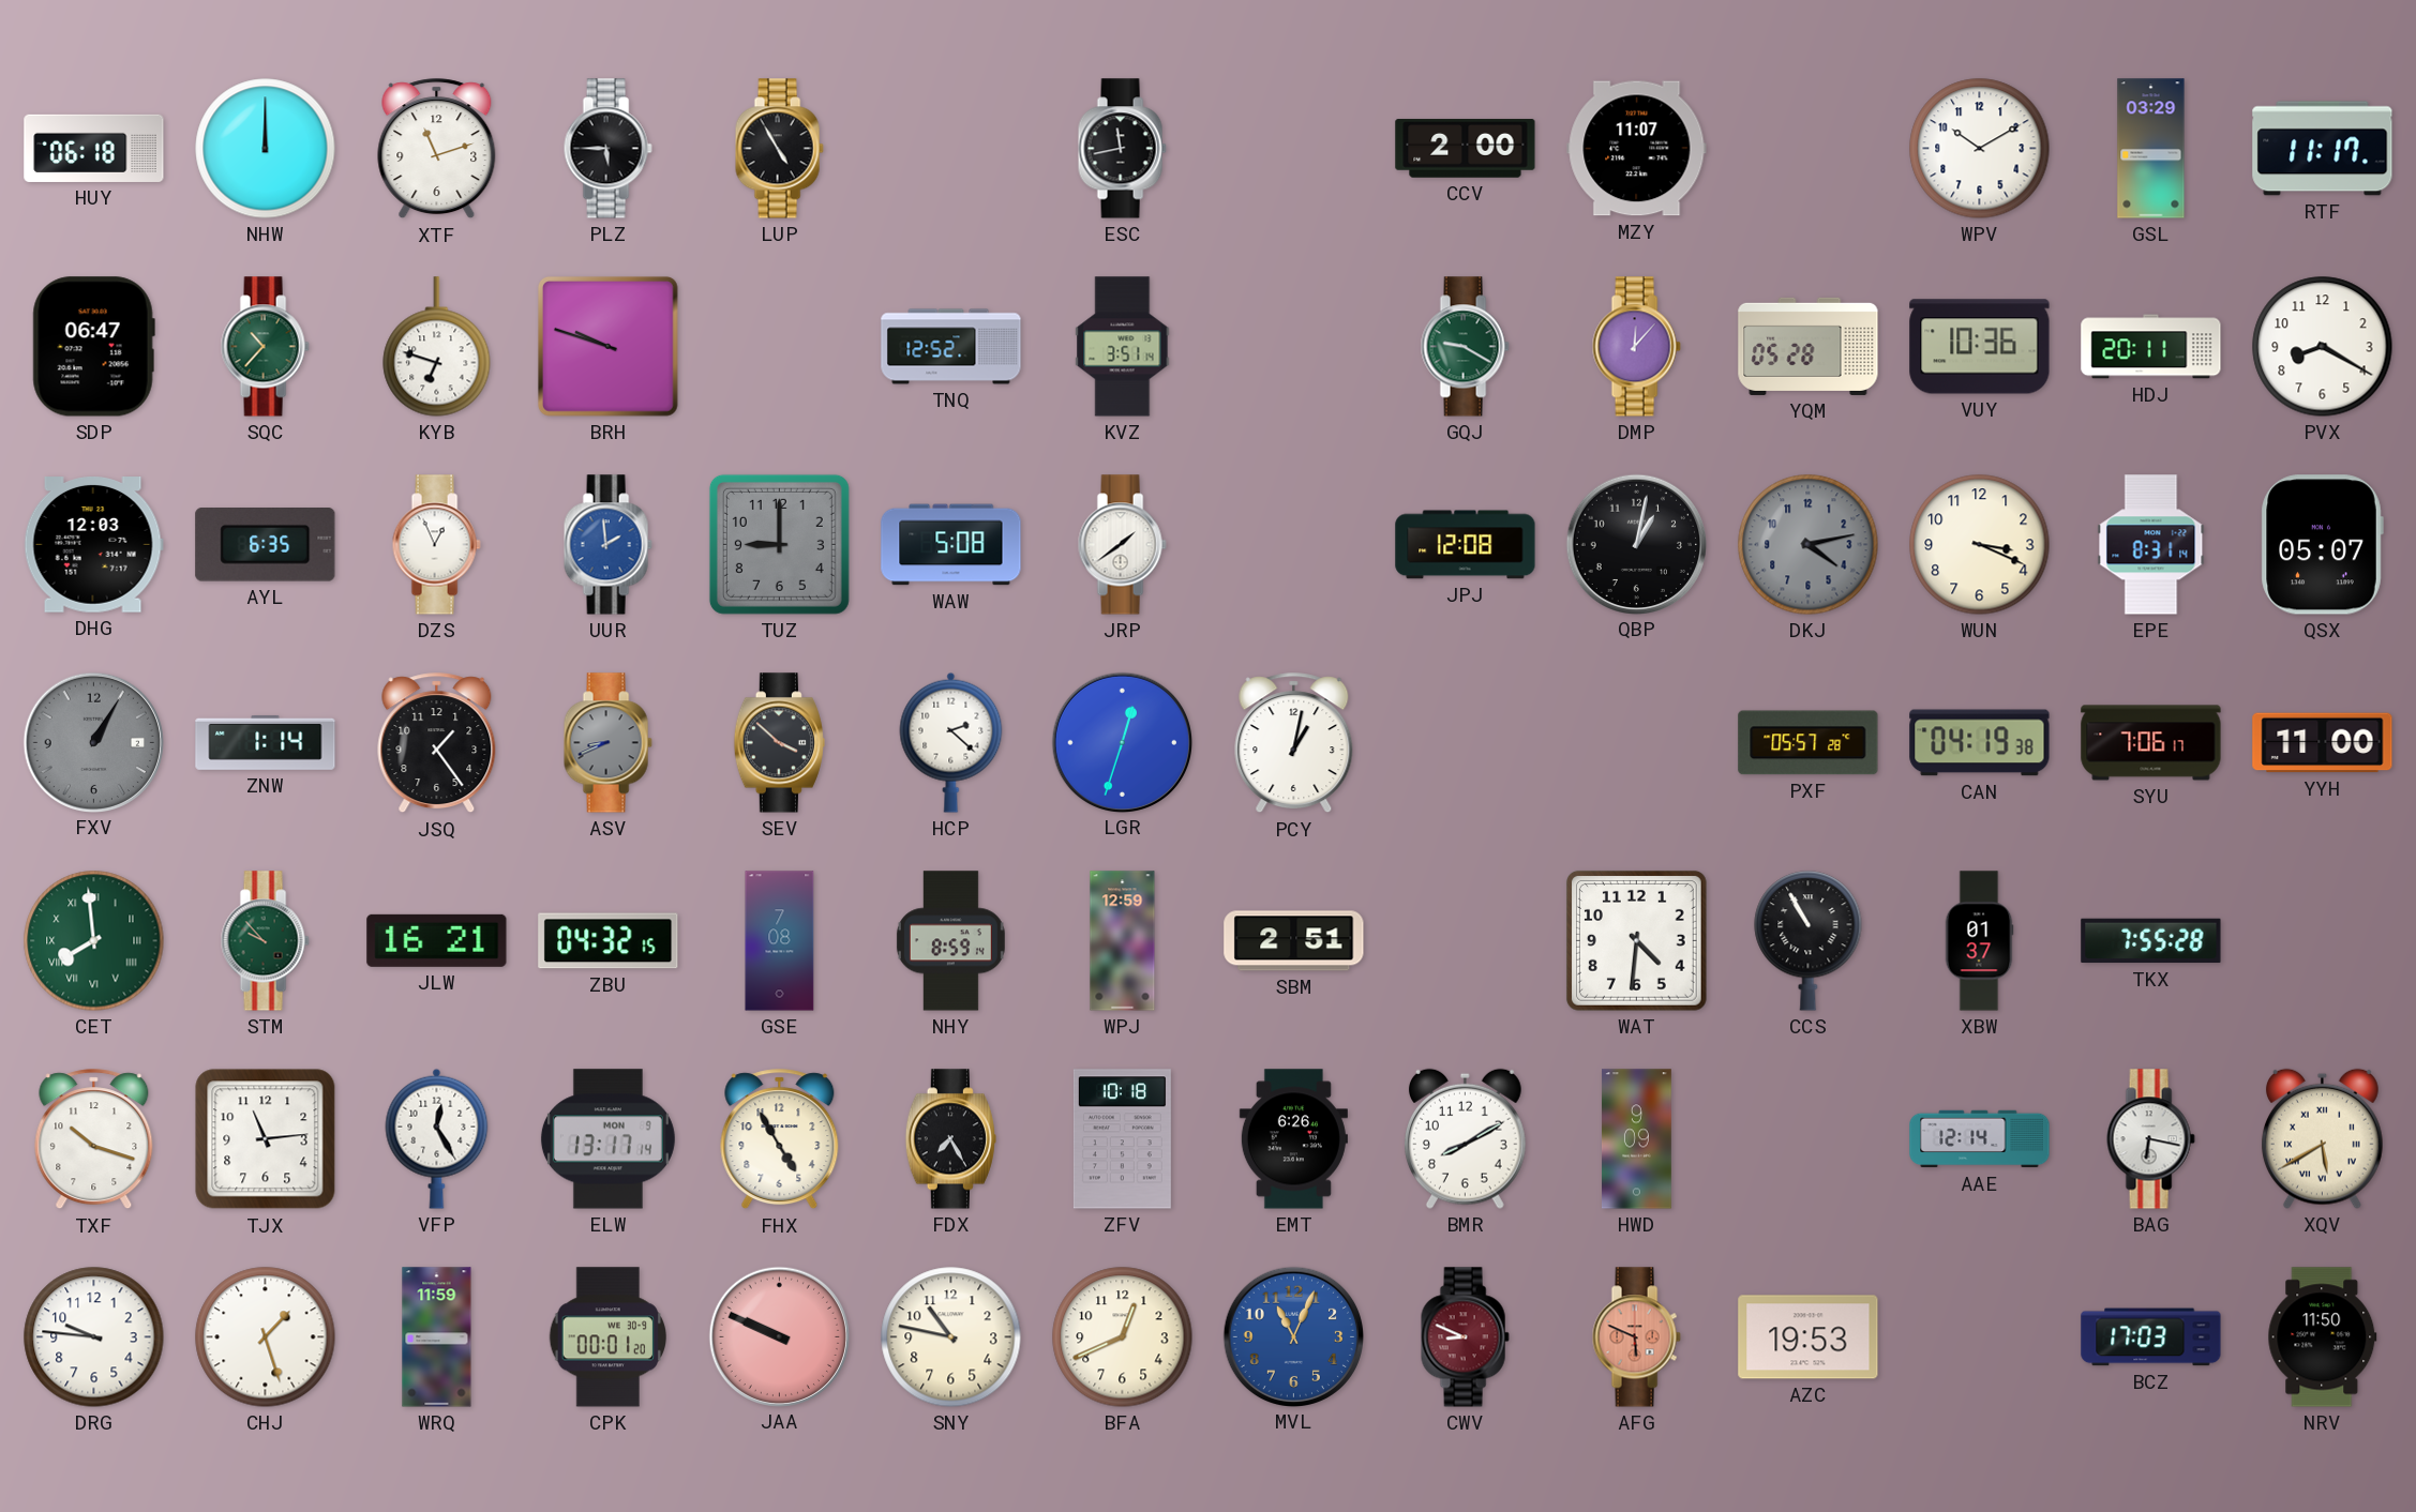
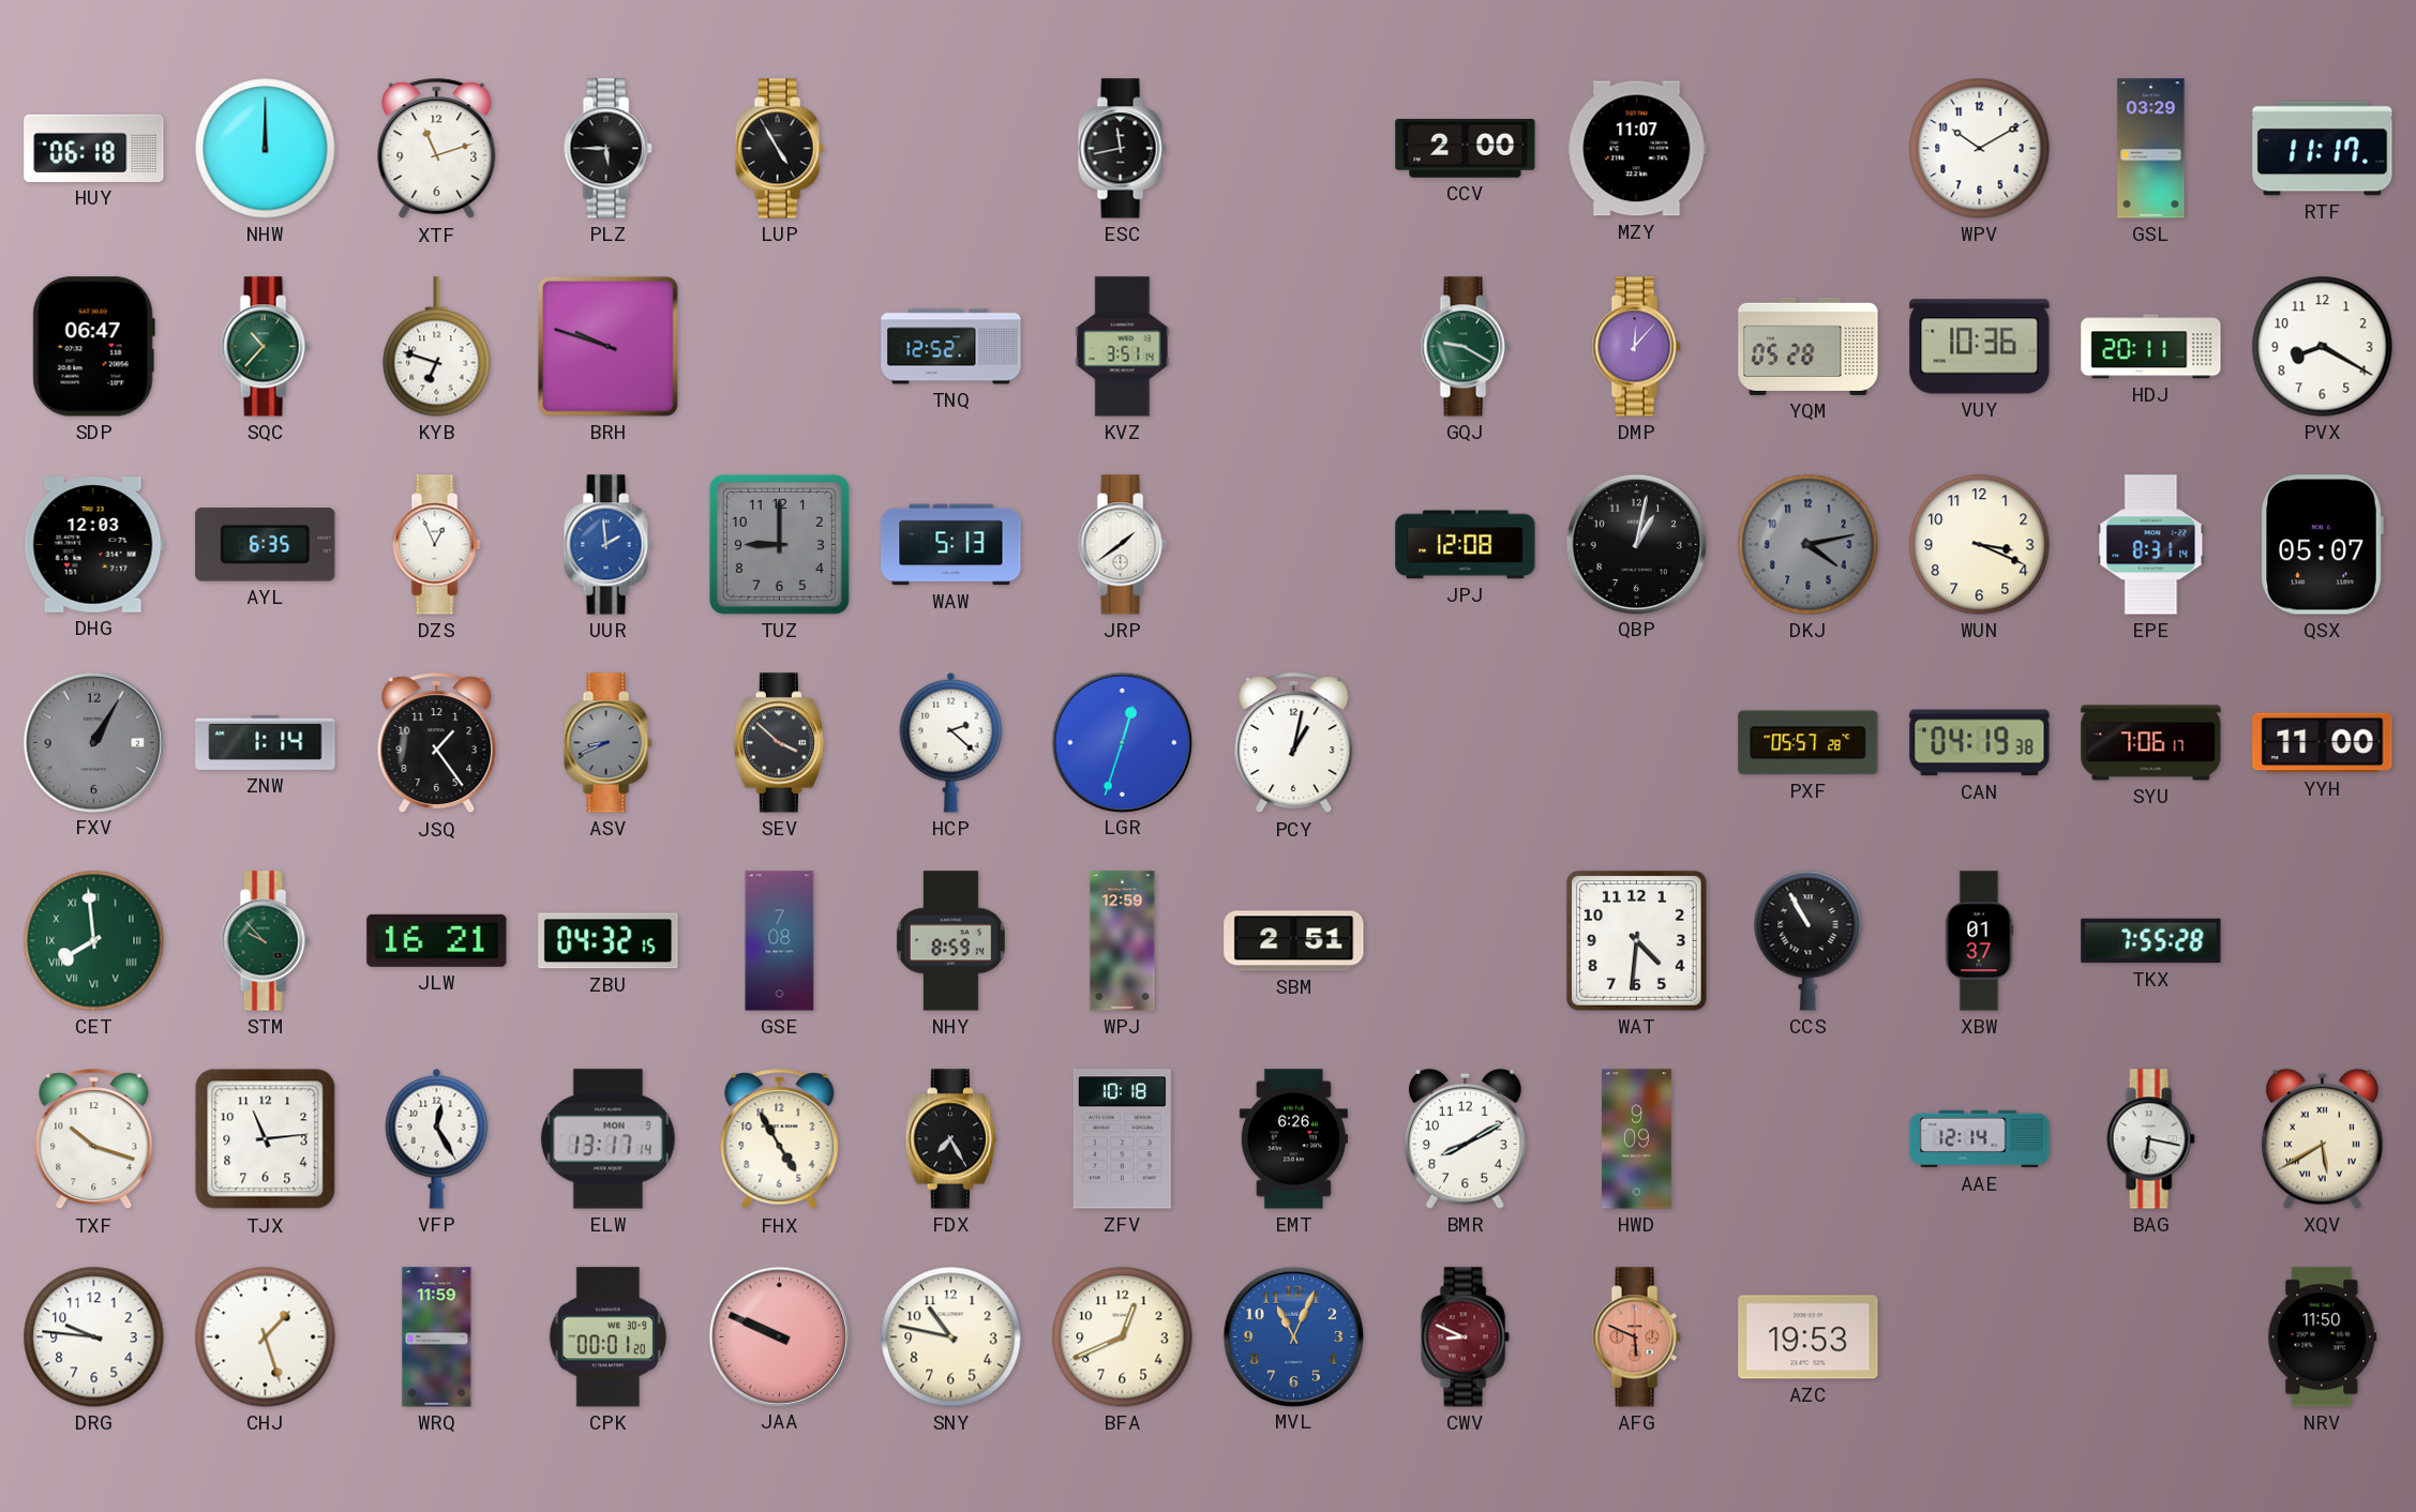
WAW: 5:08 -> 5:13 (951, 545)
BCZ: 17:03 -> none (2151, 1337)
